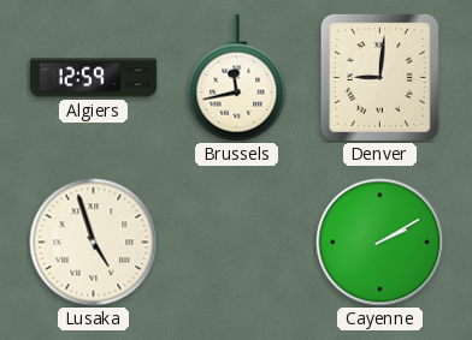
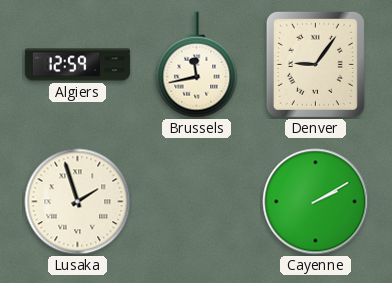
Denver: 9:01 -> 9:06 (315, 64)
Lusaka: 4:57 -> 1:57 (78, 202)
